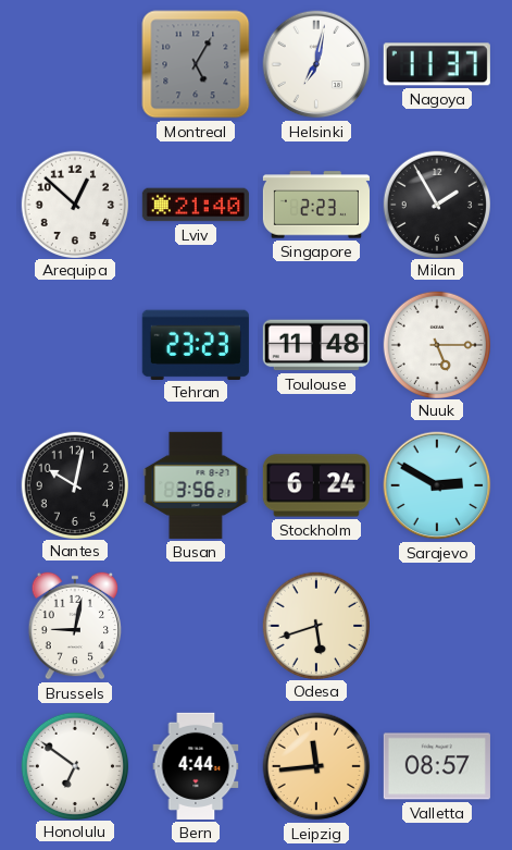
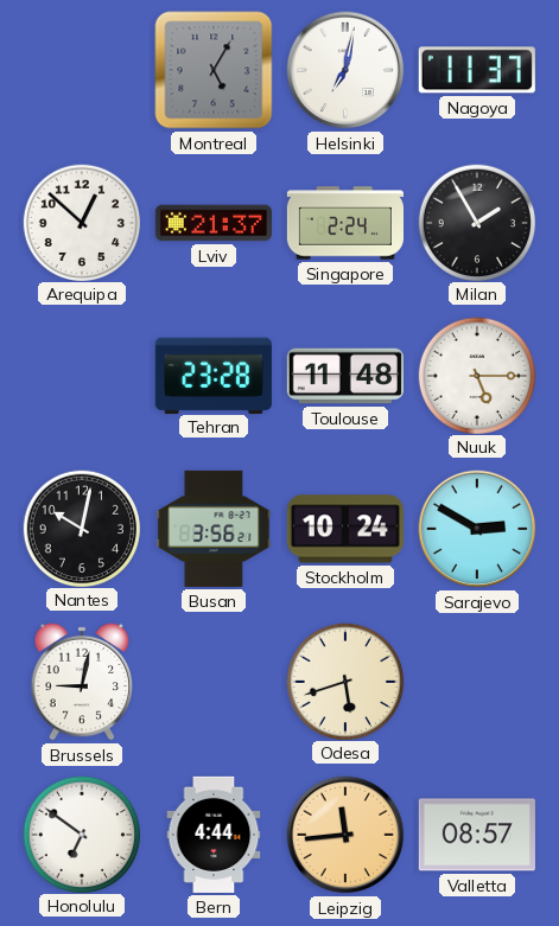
Lviv: 21:40 -> 21:37 (214, 223)
Singapore: 2:23 -> 2:24 (344, 223)
Tehran: 23:23 -> 23:28 (214, 375)
Stockholm: 6:24 -> 10:24 (345, 529)
